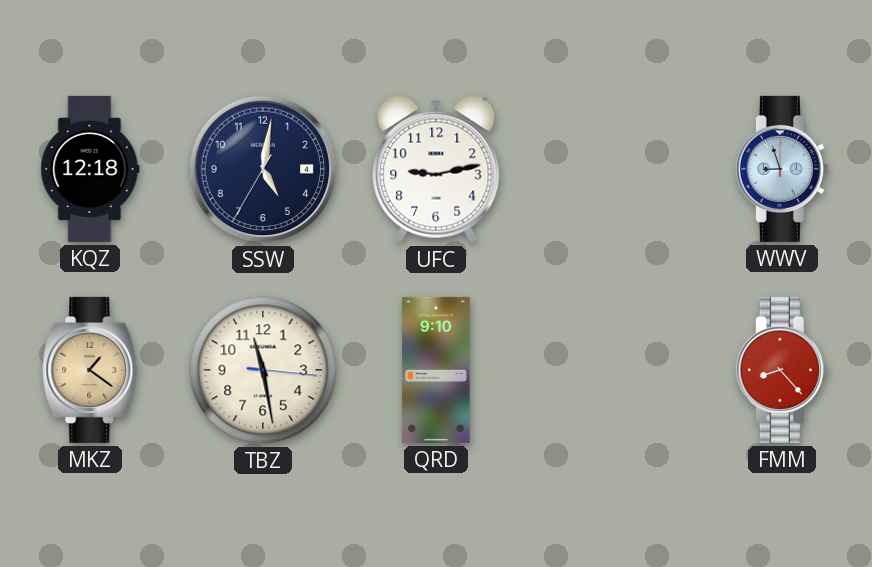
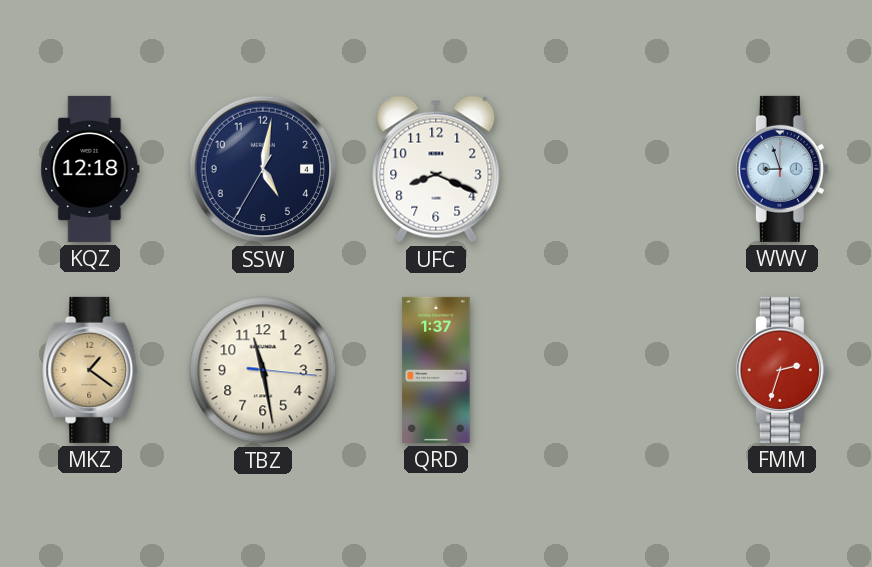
UFC: 9:13 -> 8:19 (436, 169)
QRD: 9:10 -> 1:37 (436, 370)
FMM: 8:23 -> 2:33 (782, 370)
